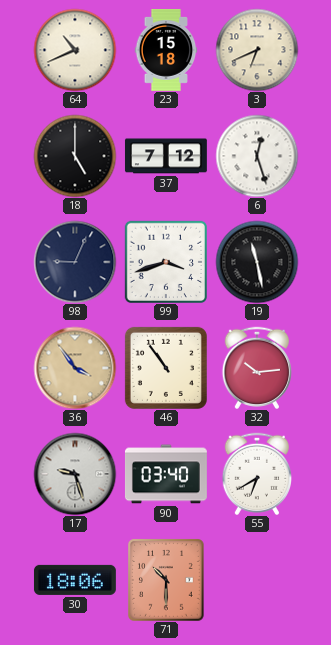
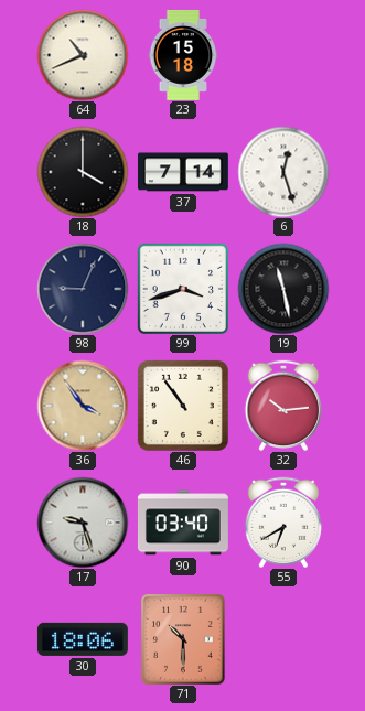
3: 6:41 -> none (257, 50)
18: 5:00 -> 4:00 (83, 172)
37: 7:12 -> 7:14 (183, 172)
